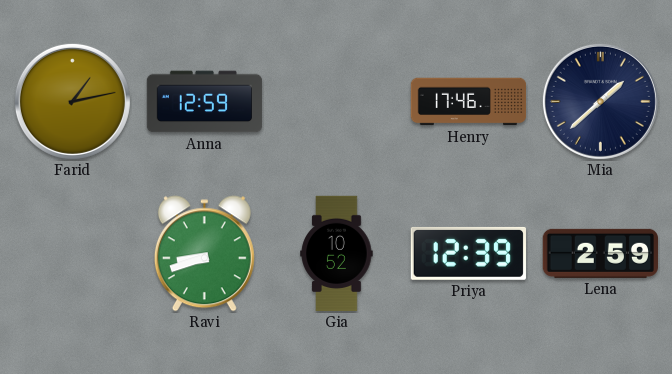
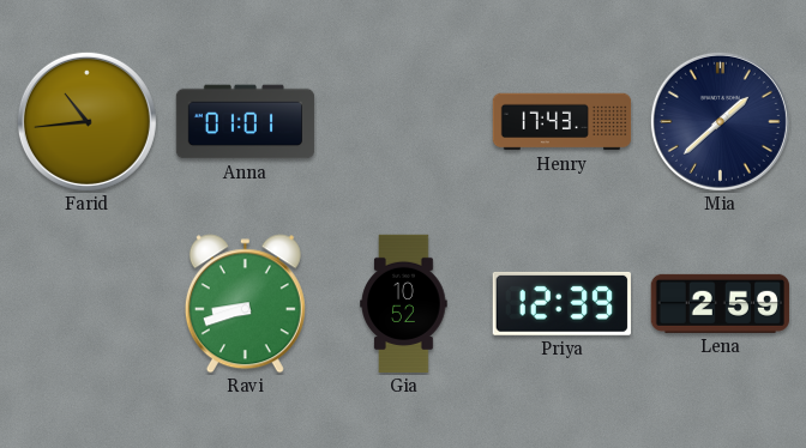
Farid: 1:13 -> 10:44 (86, 121)
Anna: 12:59 -> 01:01 (246, 122)
Henry: 17:46 -> 17:43 (563, 122)
